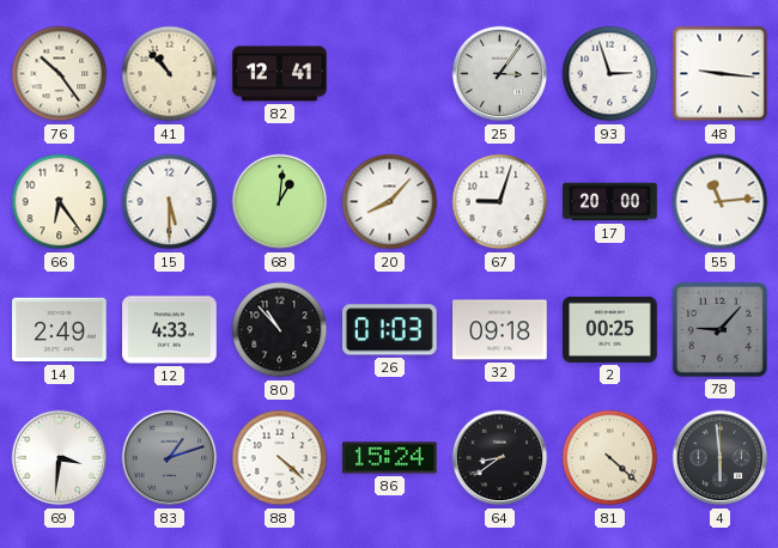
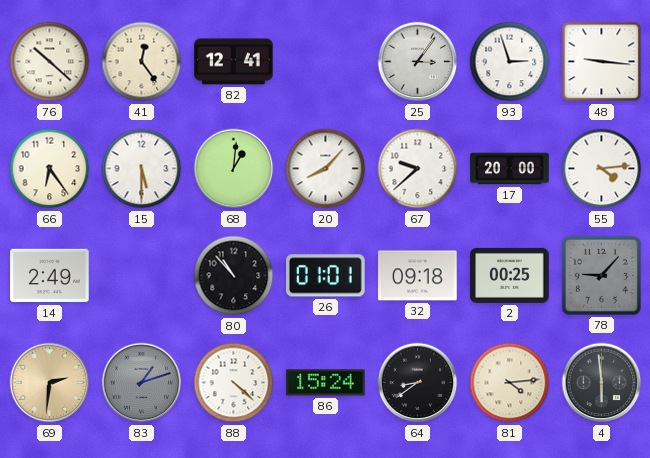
76: 10:24 -> 10:22 (50, 62)
41: 10:53 -> 12:24 (142, 62)
67: 9:03 -> 9:38 (418, 169)
55: 11:14 -> 4:14 (602, 169)
12: 4:33 -> none (170, 330)
26: 01:03 -> 01:01 (326, 276)
69: 3:31 -> 2:31 (50, 383)
69 dial: white -> champagne (50, 383)
81: 4:22 -> 4:14 (510, 383)
